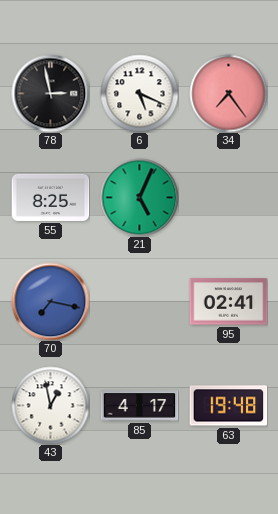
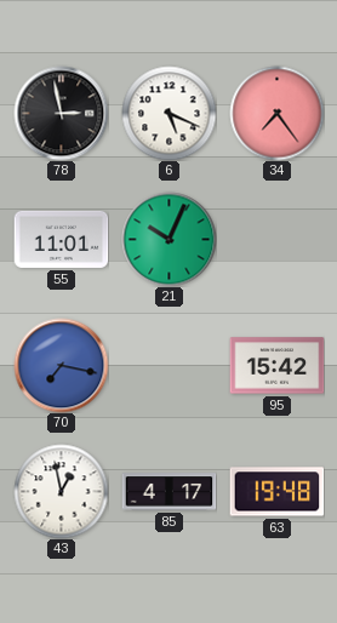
55: 8:25 -> 11:01 (61, 239)
21: 5:04 -> 10:04 (168, 239)
95: 02:41 -> 15:42 (276, 366)
